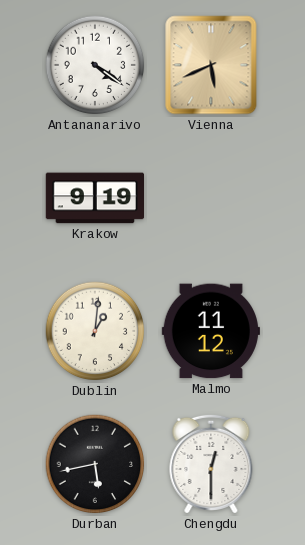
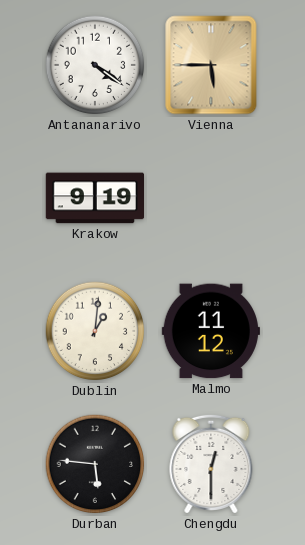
Vienna: 5:41 -> 5:45 (211, 65)
Durban: 5:43 -> 5:46 (95, 464)
